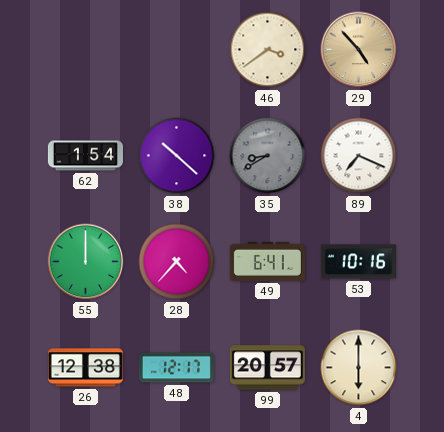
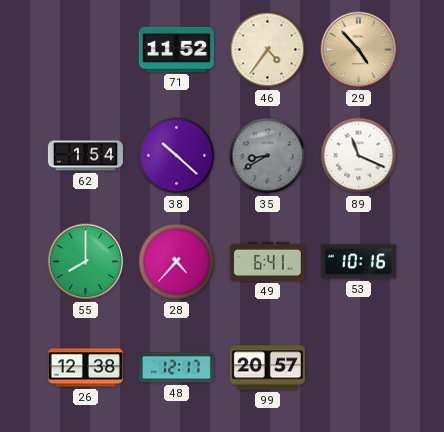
71: none -> 11:52 (176, 49)
46: 3:39 -> 4:36 (268, 50)
89: 7:19 -> 11:19 (359, 156)
55: 12:00 -> 8:00 (86, 262)
4: 6:00 -> none (359, 368)
